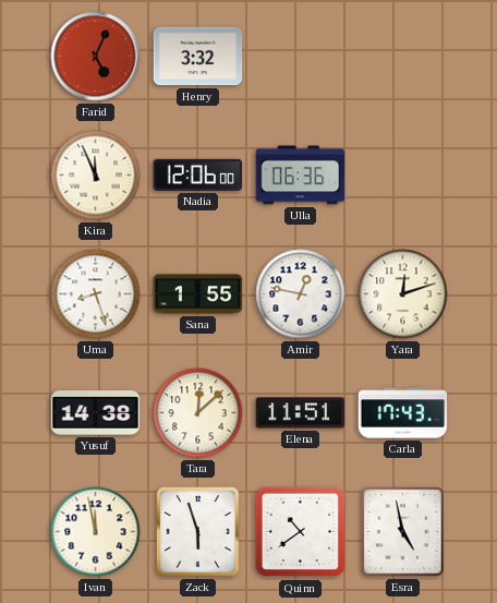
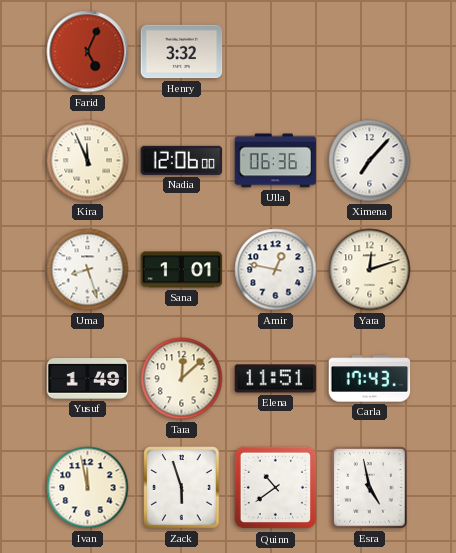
Ximena: none -> 7:07 (370, 161)
Sana: 1:55 -> 1:01 (182, 270)
Yusuf: 14:38 -> 1:49 (88, 379)
